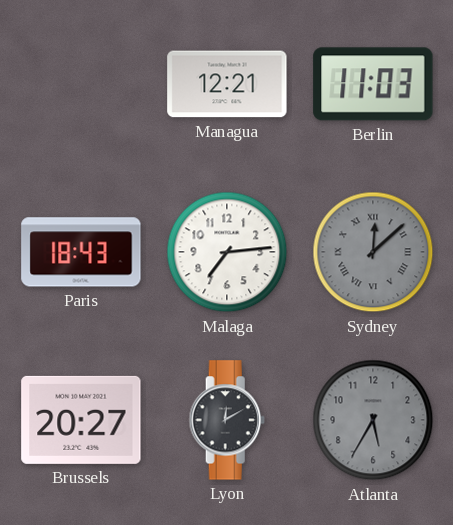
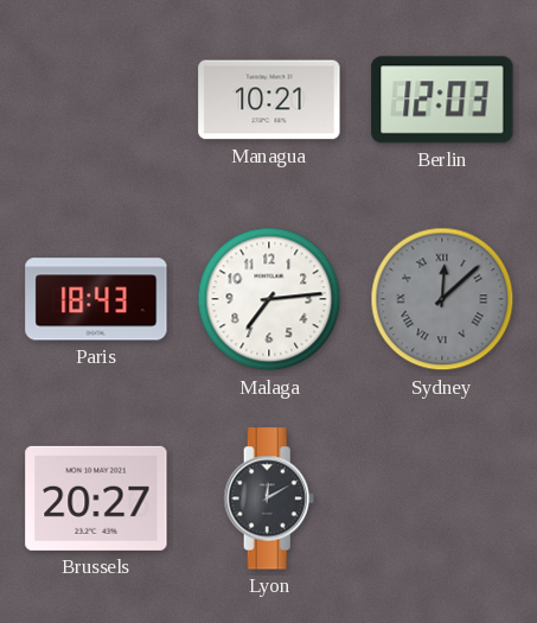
Managua: 12:21 -> 10:21 (269, 100)
Berlin: 11:03 -> 12:03 (442, 100)
Atlanta: 5:35 -> none (373, 420)
